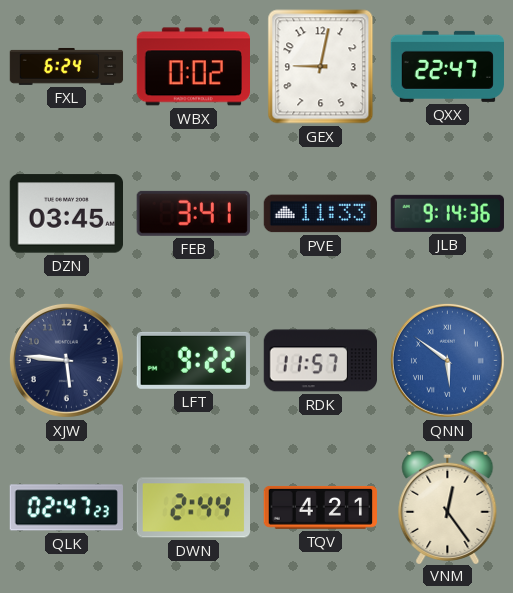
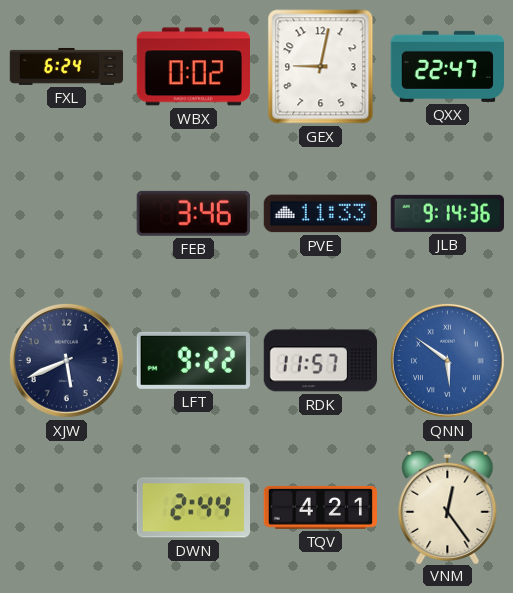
DZN: 03:45 -> none (66, 214)
FEB: 3:41 -> 3:46 (193, 213)
XJW: 5:46 -> 5:41 (66, 360)
QLK: 02:47 -> none (66, 508)
